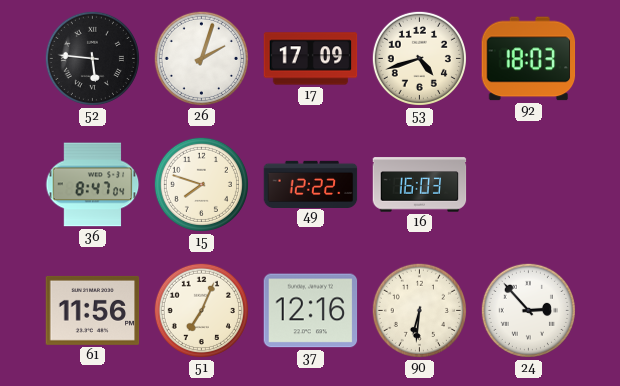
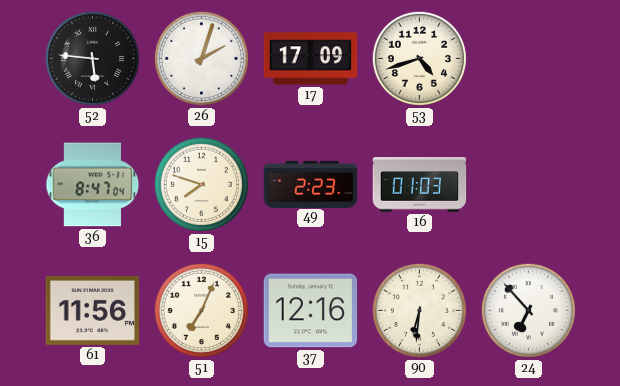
92: 18:03 -> none (529, 59)
49: 12:22 -> 2:23 (311, 184)
16: 16:03 -> 01:03 (420, 185)
24: 2:53 -> 6:53 (528, 310)
